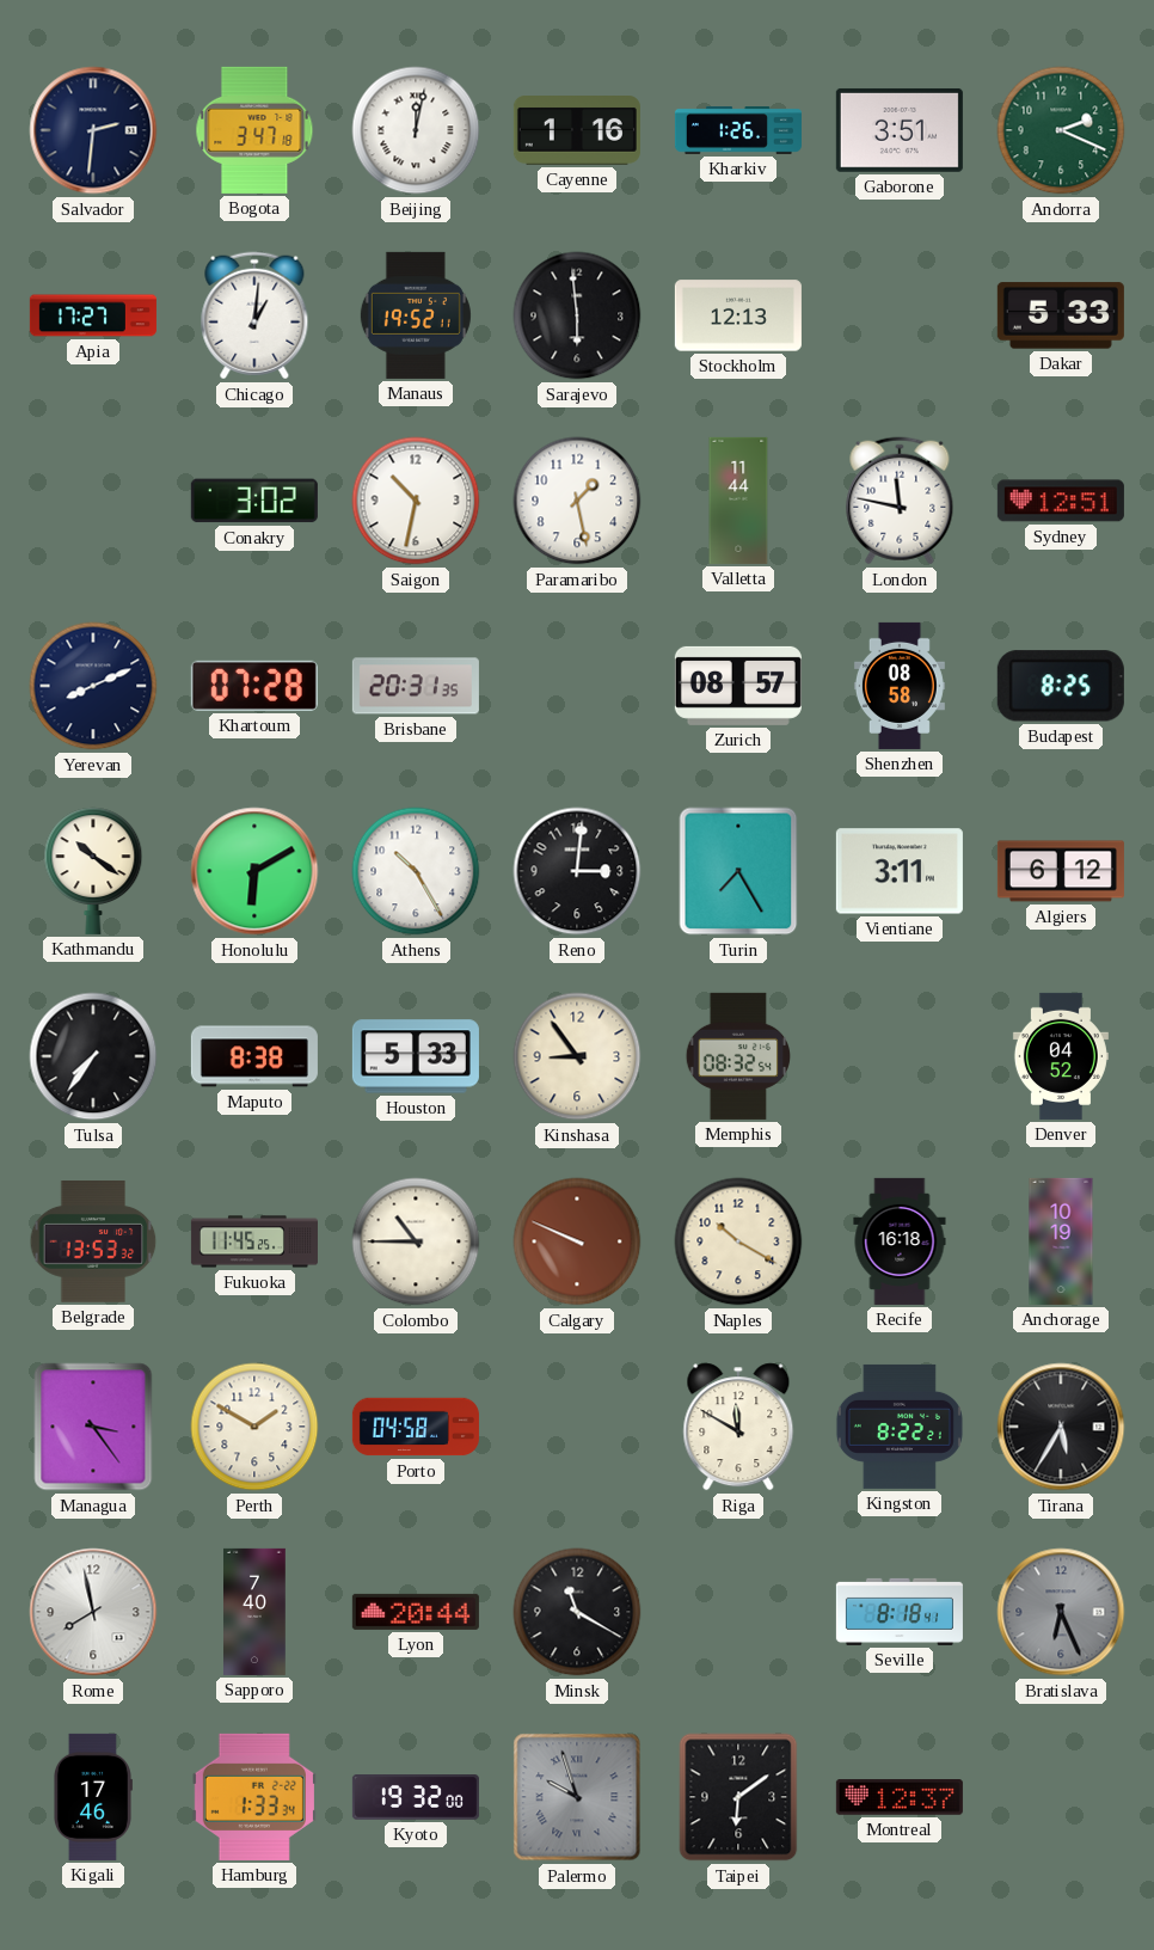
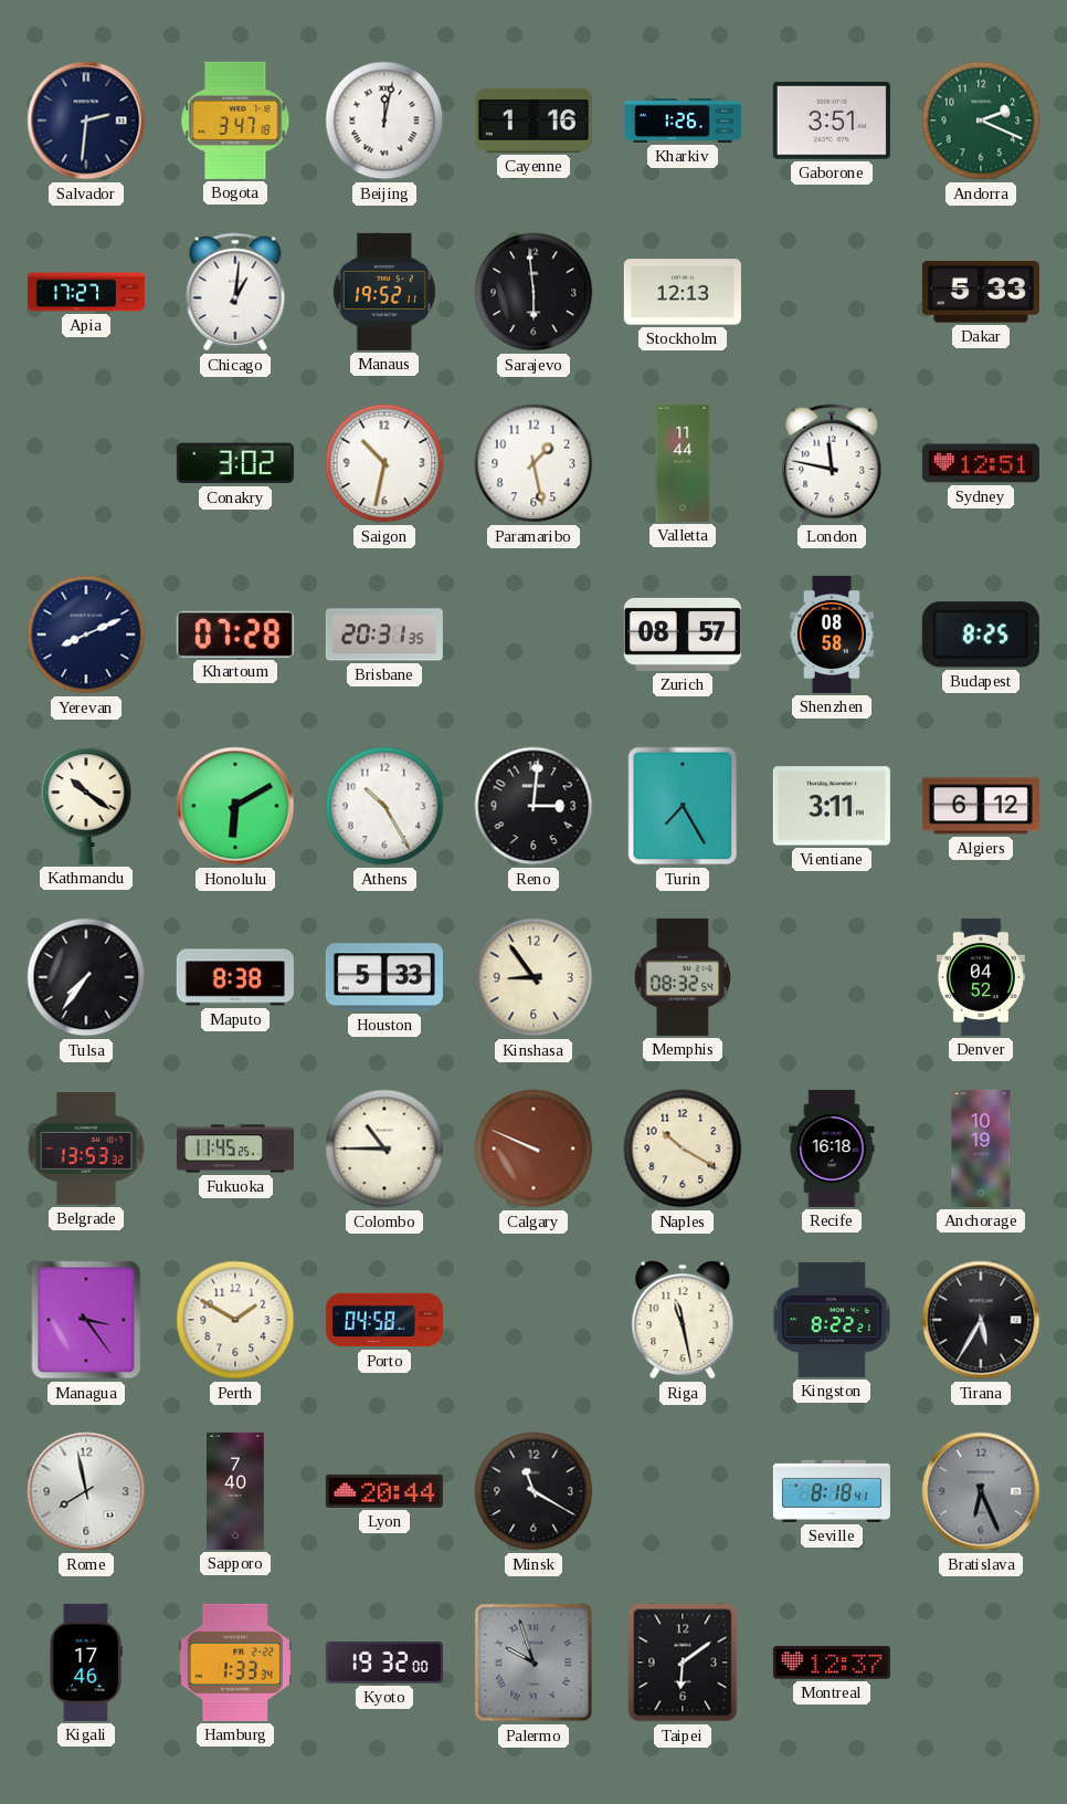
Riga: 11:50 -> 11:28 (683, 1320)
